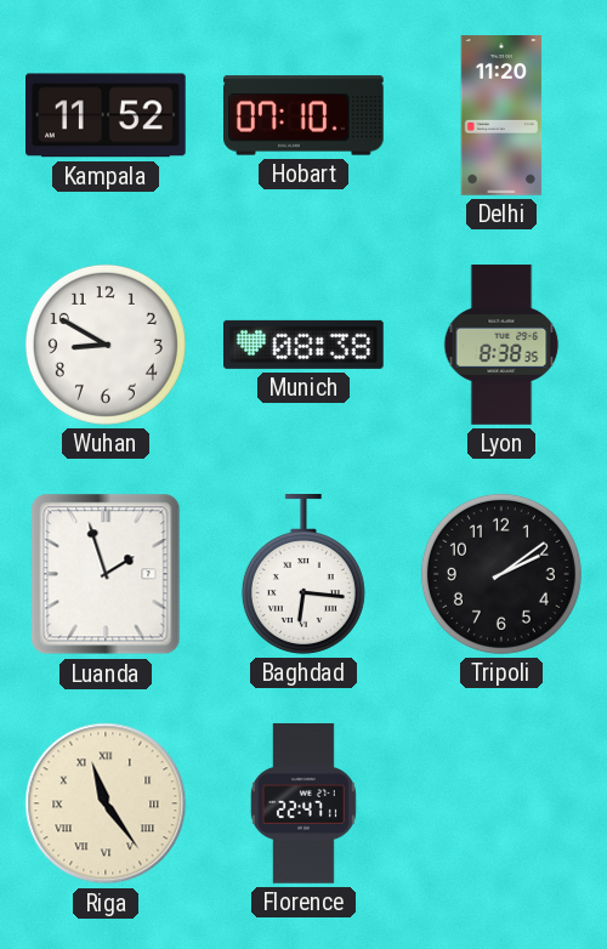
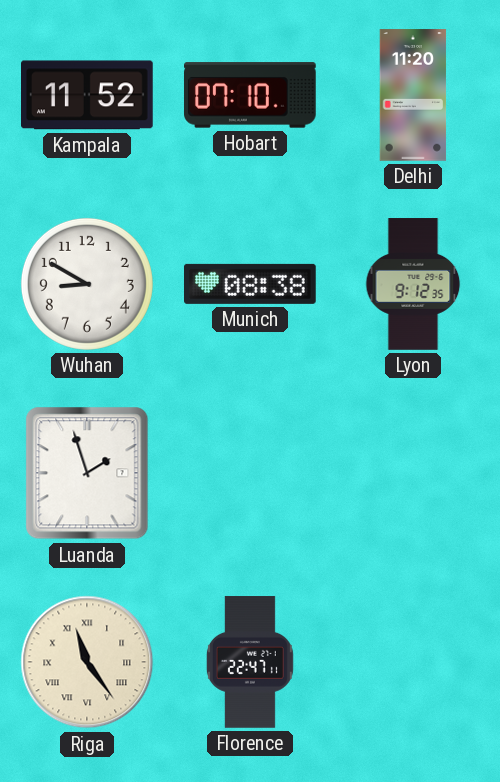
Lyon: 8:38 -> 9:12 (413, 284)
Baghdad: 6:16 -> none (303, 575)
Tripoli: 2:09 -> none (501, 574)
